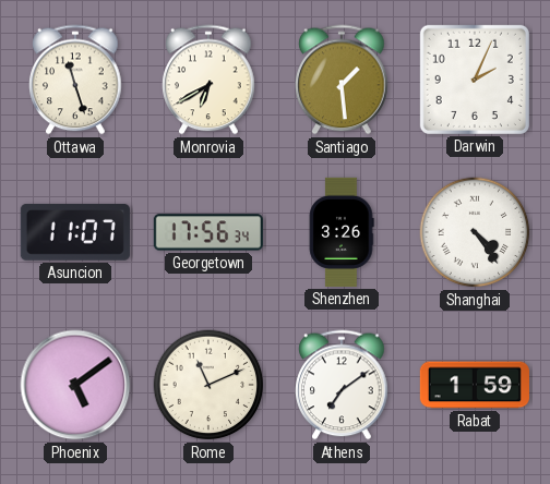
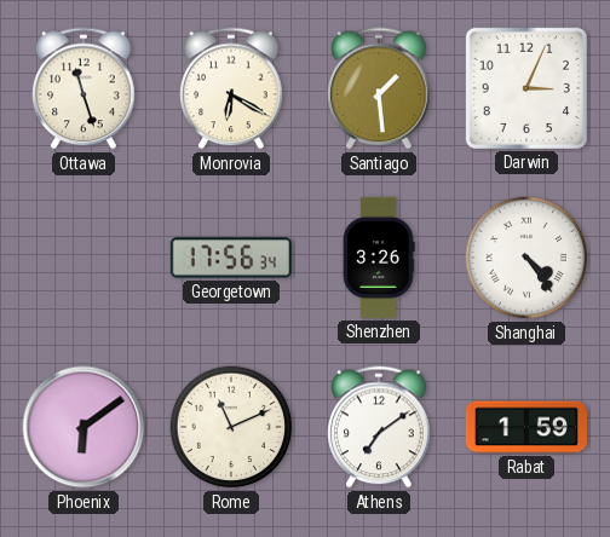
Monrovia: 6:40 -> 6:20 (231, 88)
Darwin: 2:04 -> 3:04 (526, 88)
Asuncion: 11:07 -> none (75, 232)
Phoenix: 5:09 -> 6:09 (84, 427)
